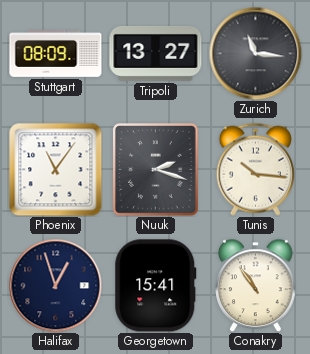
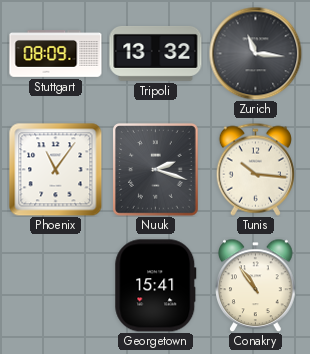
Tripoli: 13:27 -> 13:32 (156, 53)
Halifax: 12:57 -> none (55, 285)
